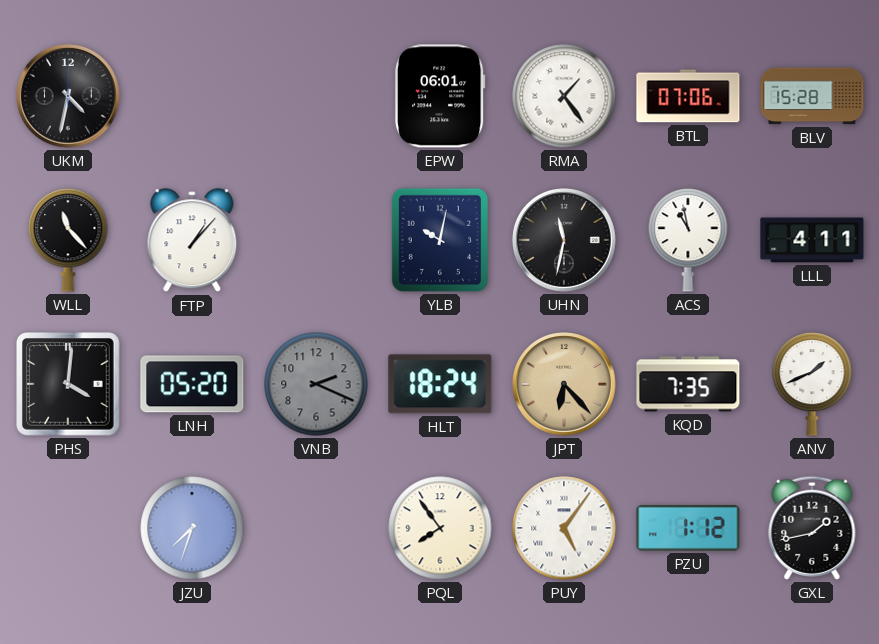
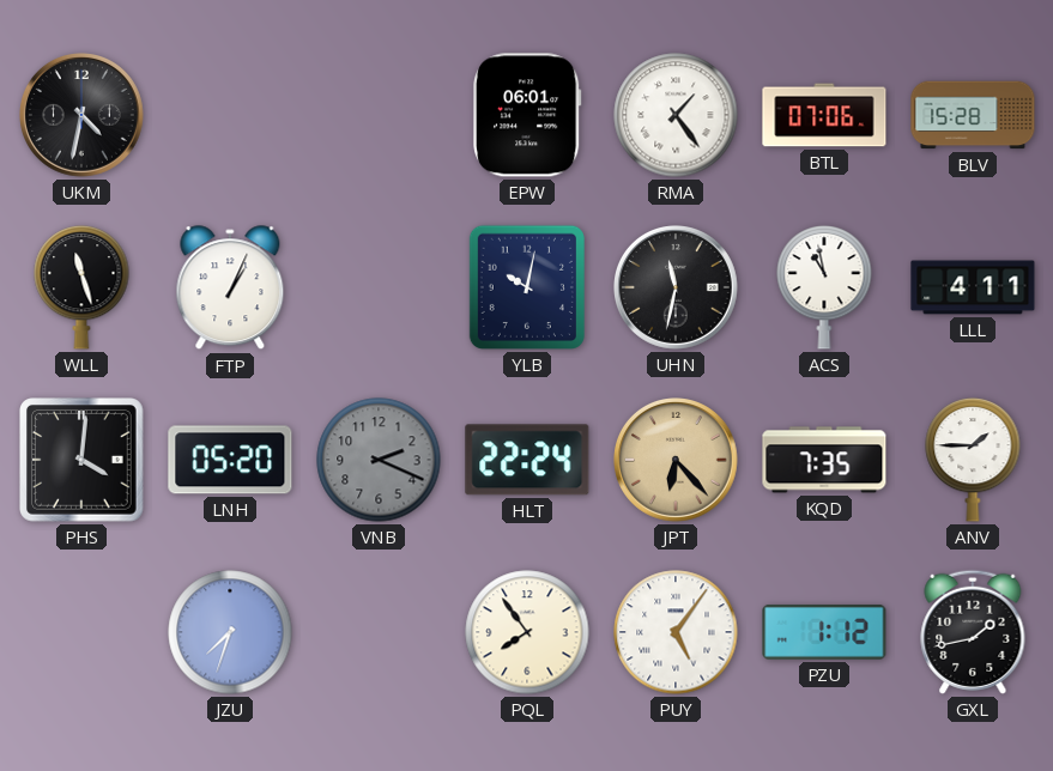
WLL: 11:23 -> 11:27 (81, 287)
FTP: 1:07 -> 1:04 (230, 289)
HLT: 18:24 -> 22:24 (527, 460)
ANV: 1:41 -> 1:45 (973, 460)
